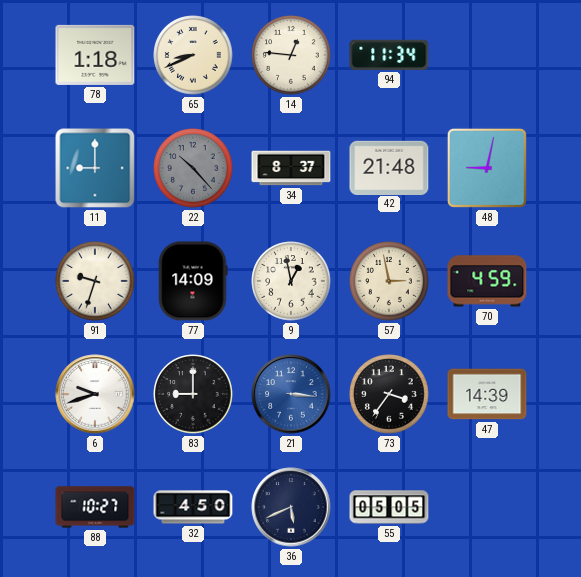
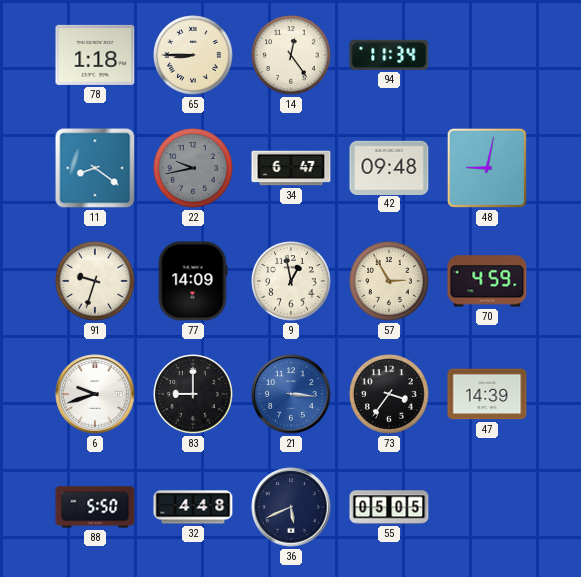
65: 8:41 -> 8:45 (193, 55)
14: 12:46 -> 12:24 (291, 55)
11: 9:00 -> 8:21 (95, 168)
22: 10:23 -> 9:43 (193, 168)
34: 8:37 -> 6:47 (291, 168)
42: 21:48 -> 09:48 (389, 167)
57: 2:58 -> 2:55 (389, 281)
88: 10:27 -> 5:50 (95, 507)
32: 4:50 -> 4:48 (193, 507)
